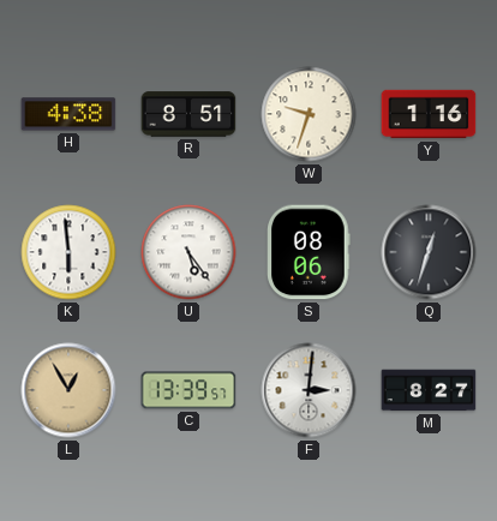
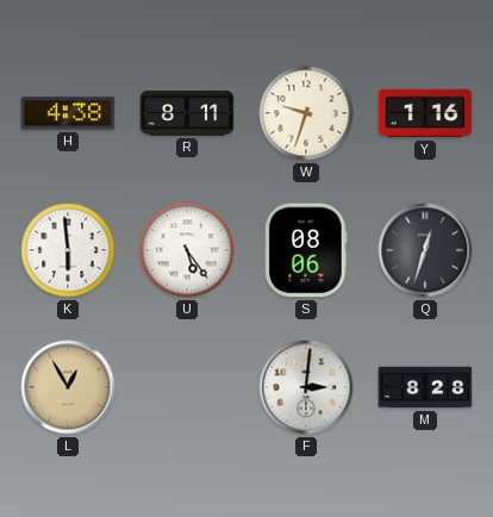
R: 8:51 -> 8:11 (187, 113)
C: 13:39 -> none (188, 390)
M: 8:27 -> 8:28 (425, 387)
